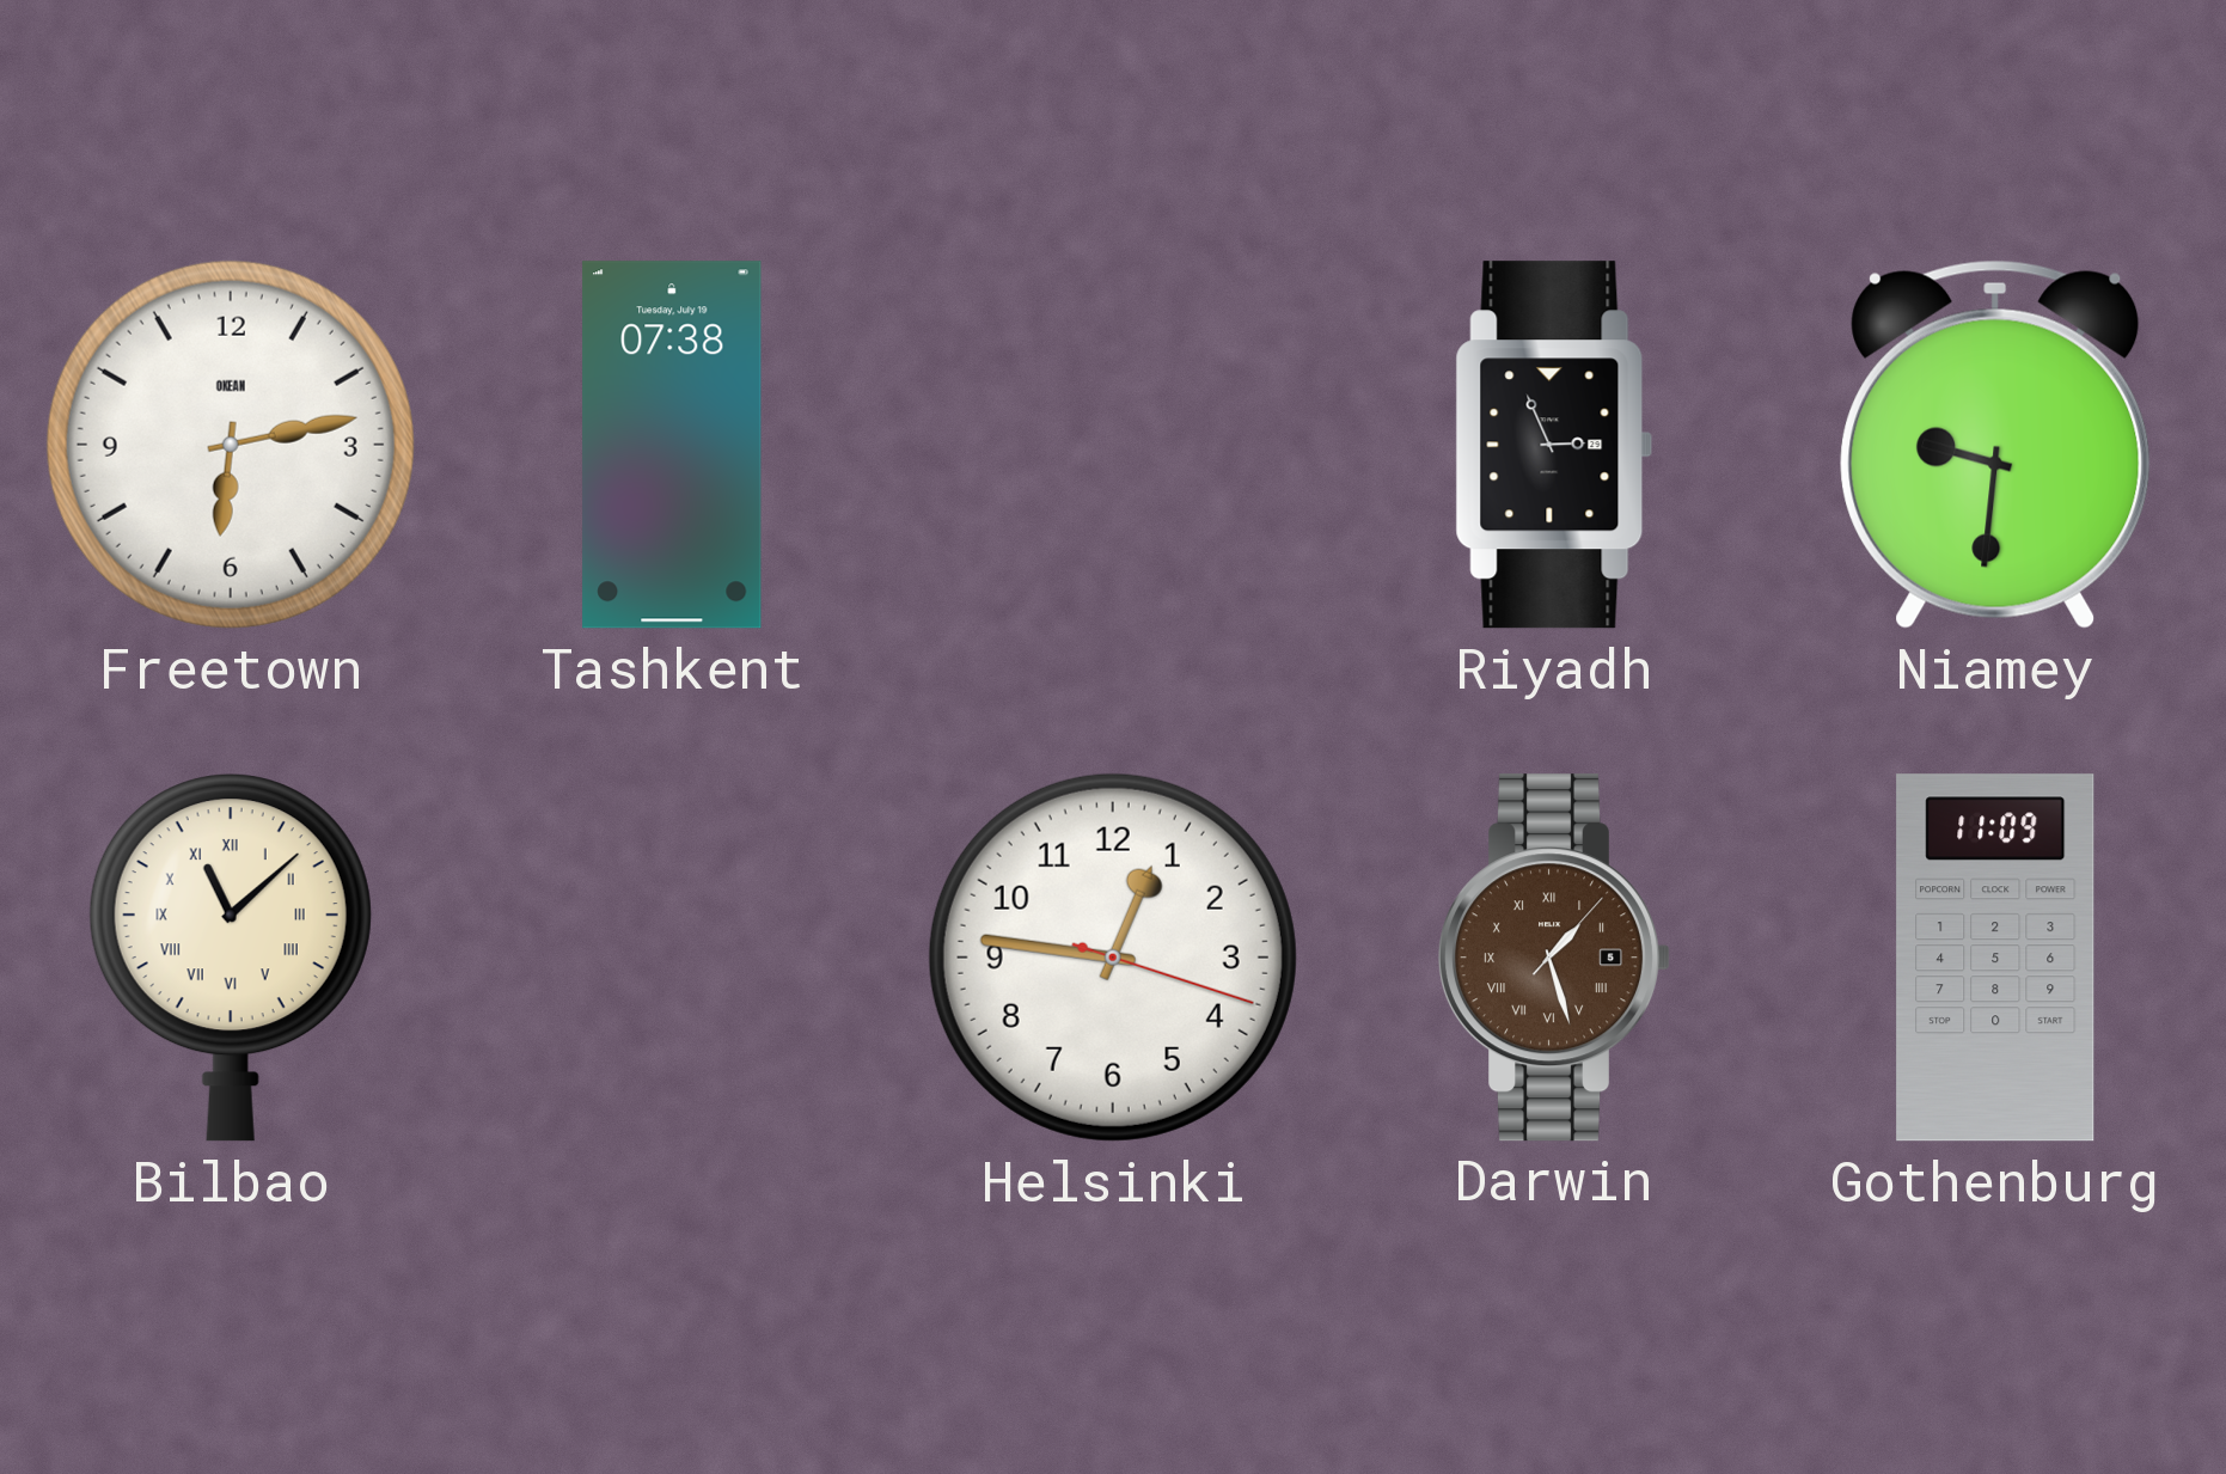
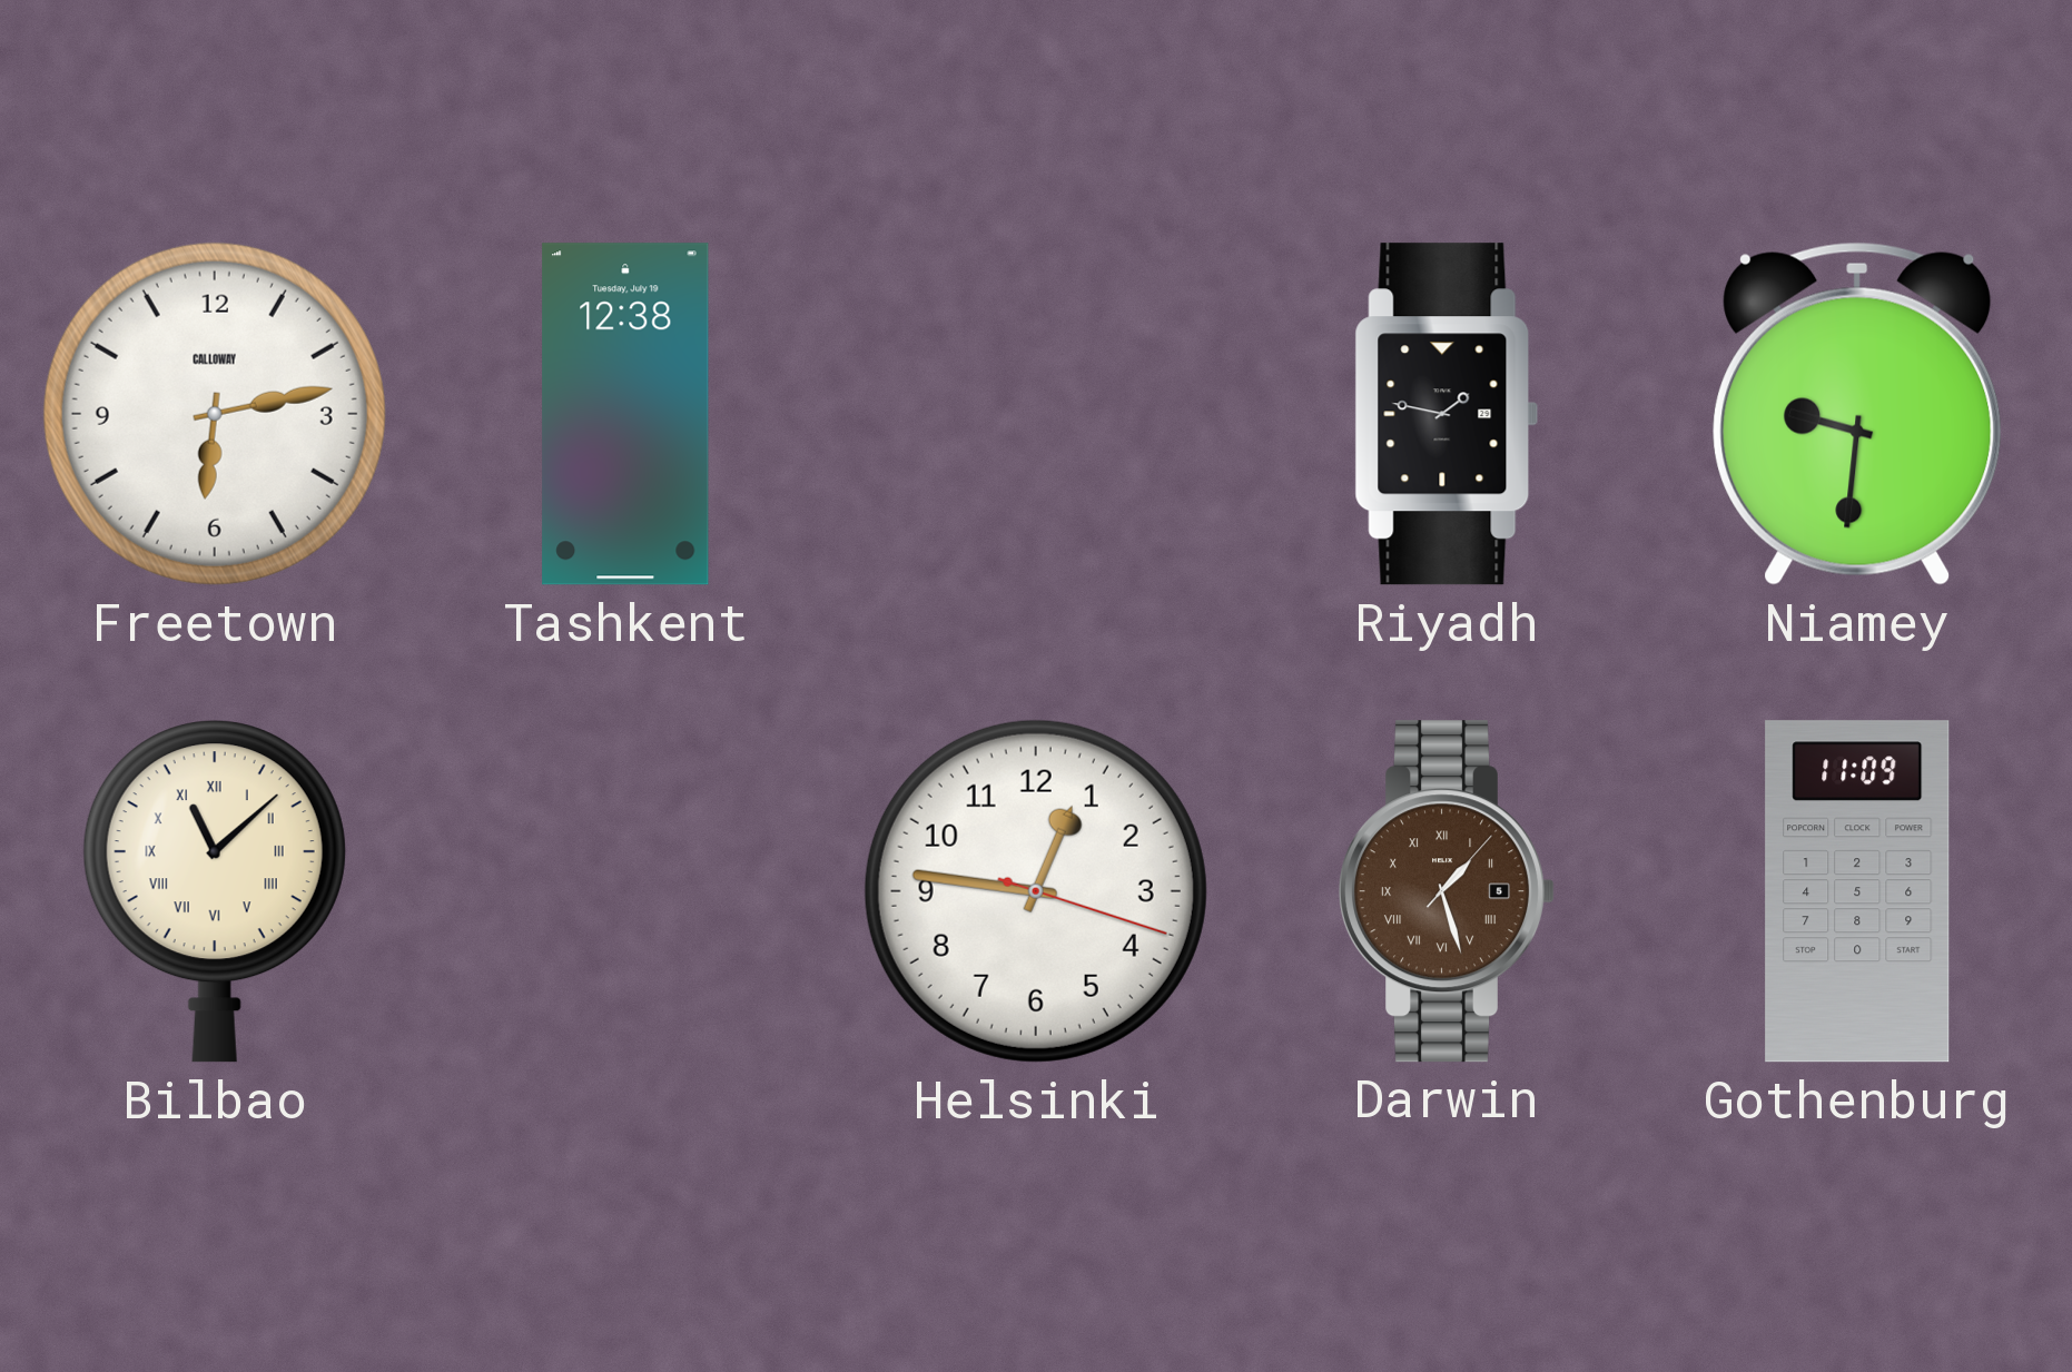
Freetown brand: OKEAN -> CALLOWAY (215, 414)
Tashkent: 07:38 -> 12:38 (625, 414)
Riyadh: 2:56 -> 1:47 (1447, 414)
